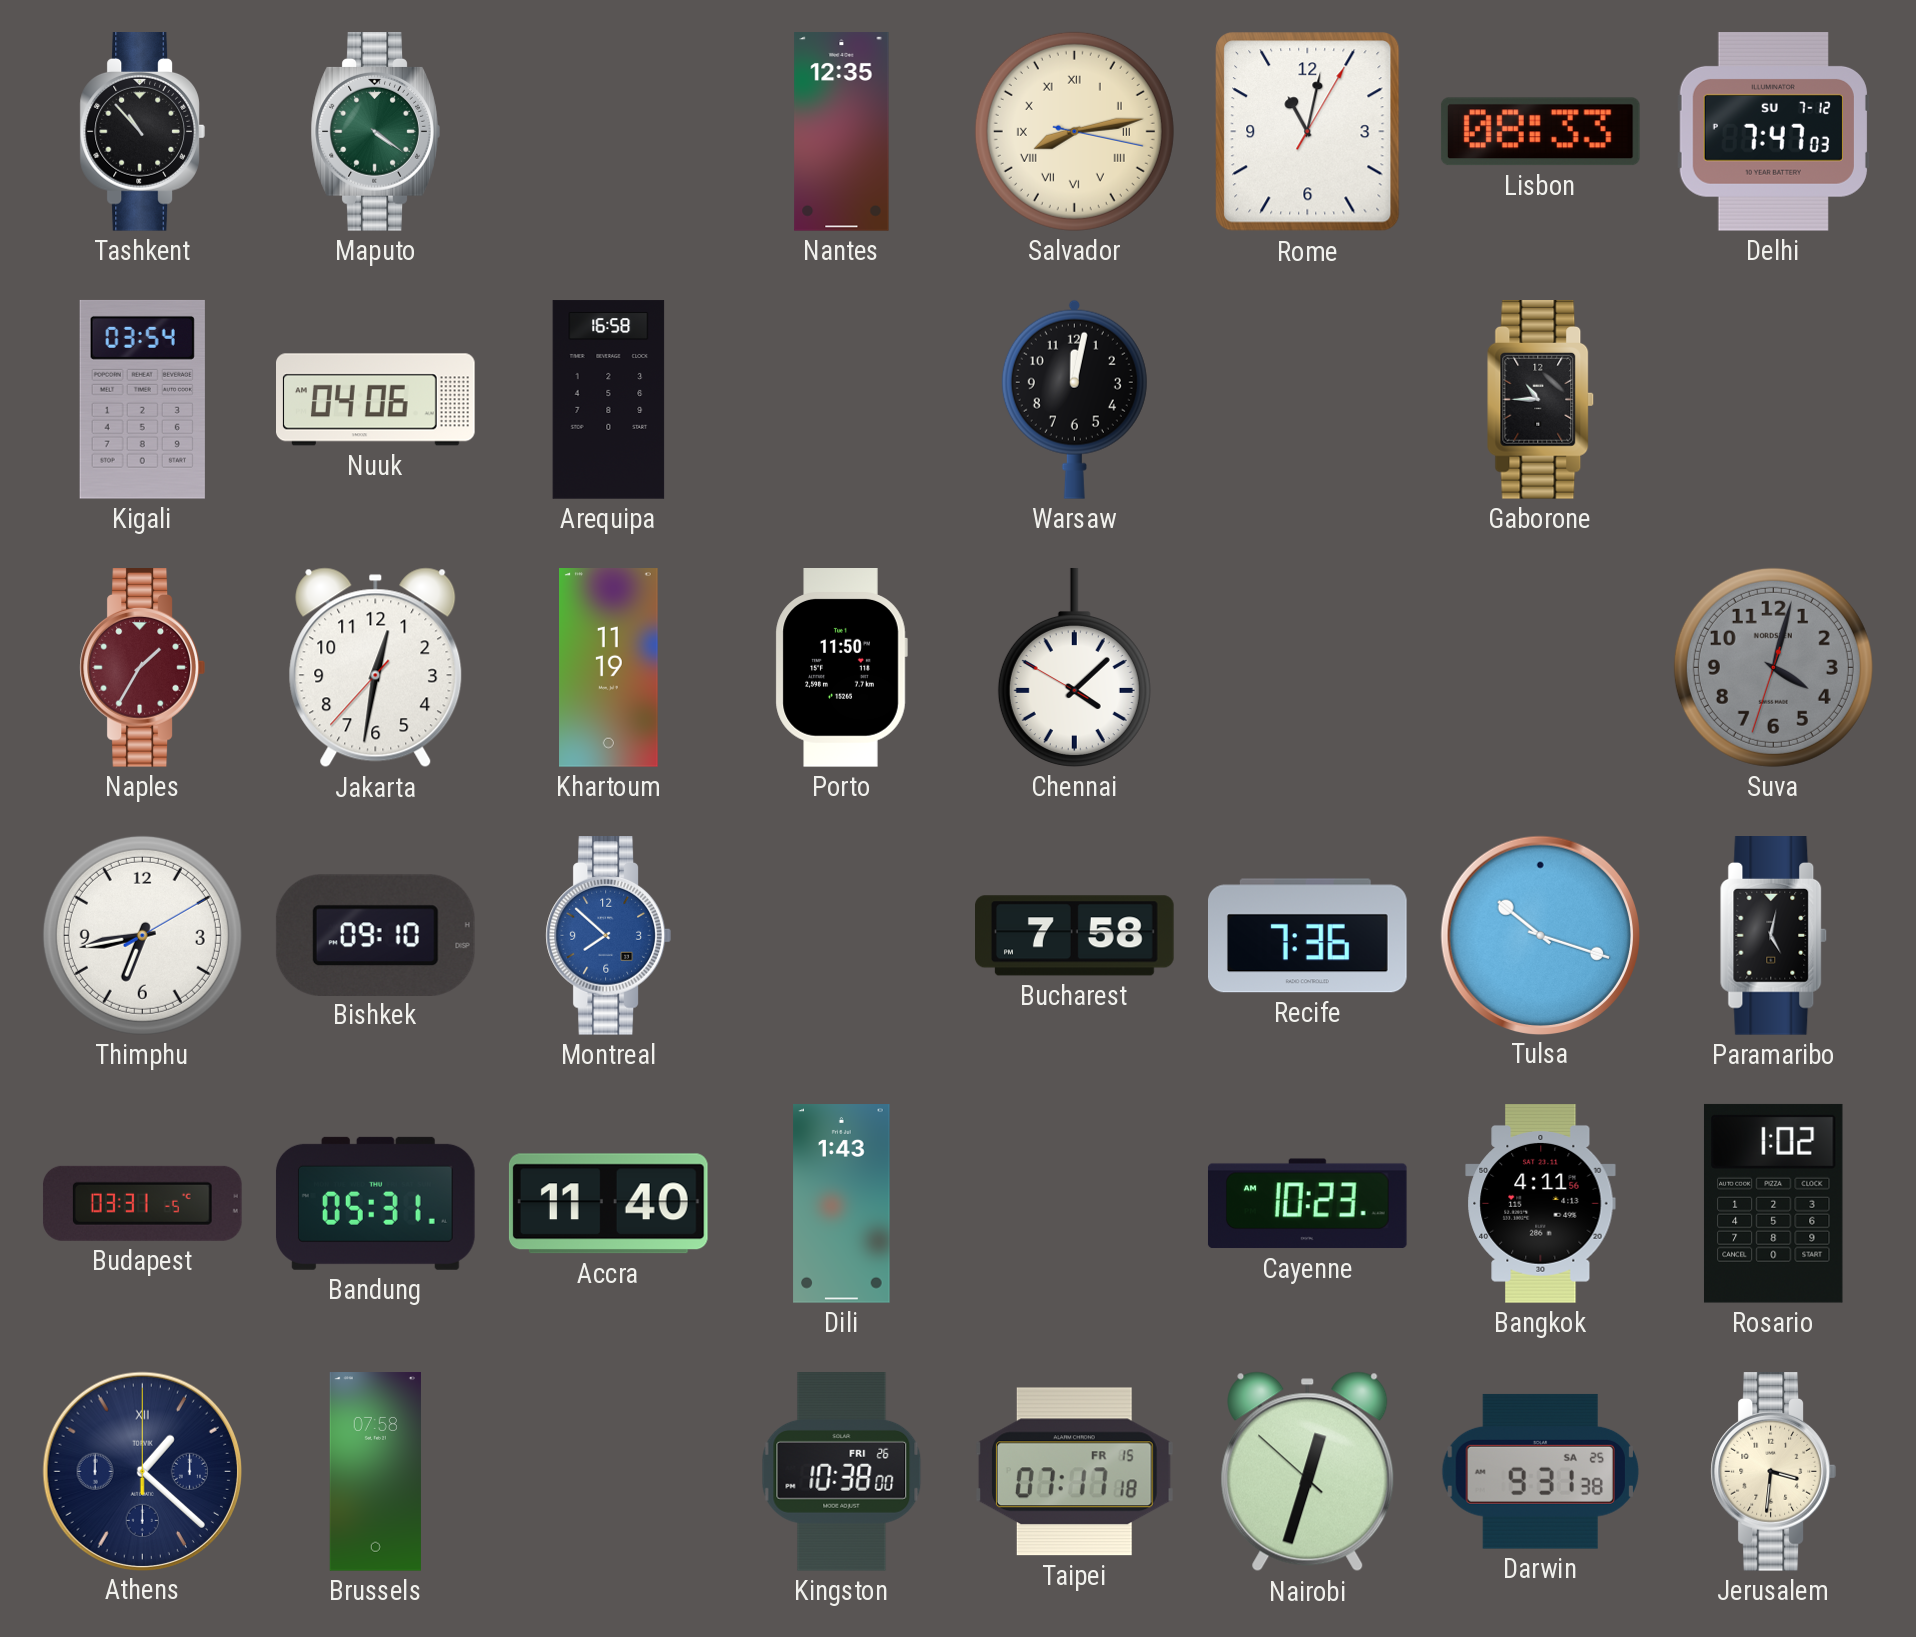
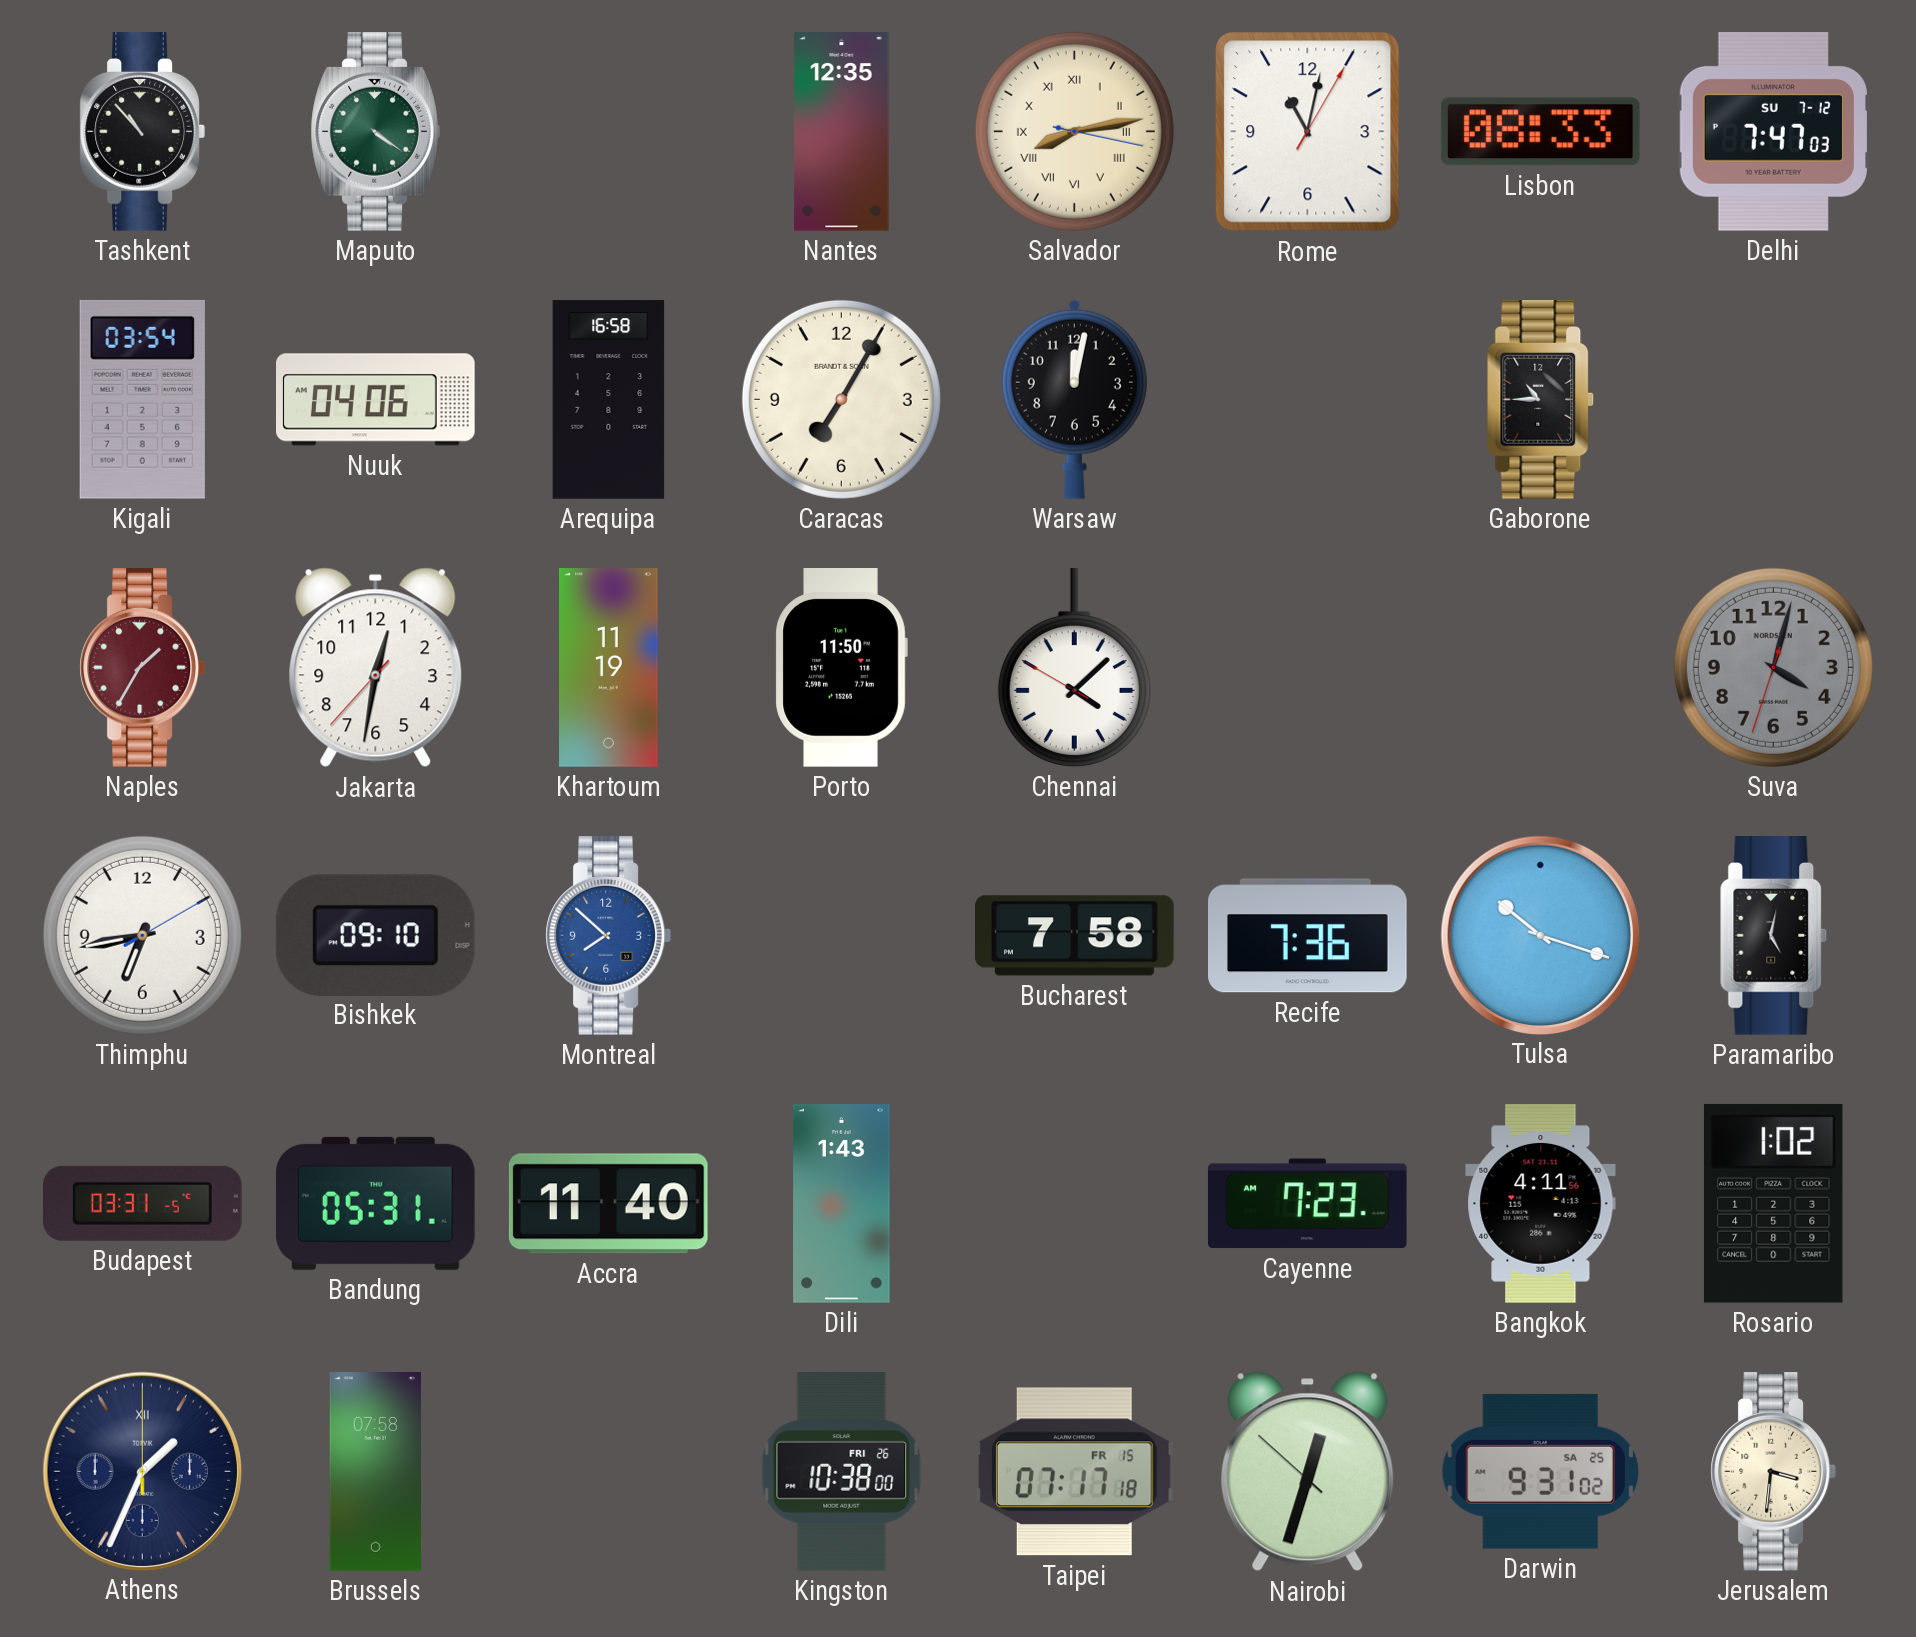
Caracas: none -> 7:05 (841, 399)
Cayenne: 10:23 -> 7:23 (1307, 1204)
Athens: 1:22 -> 1:34 (142, 1471)
Darwin: 9:31:38 -> 9:31:02 (1540, 1471)
